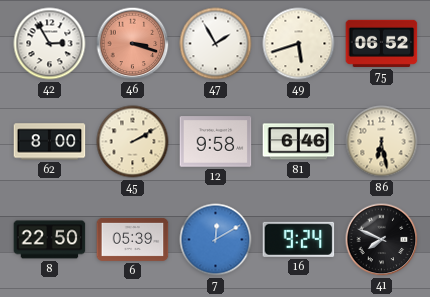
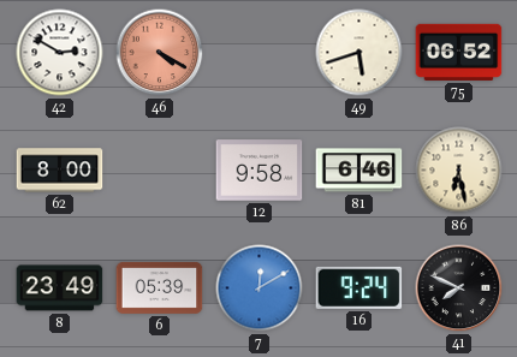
42: 2:55 -> 2:50 (60, 53)
46: 3:18 -> 4:20 (160, 53)
47: 1:55 -> none (216, 44)
45: 2:10 -> none (133, 142)
8: 22:50 -> 23:49 (60, 288)
